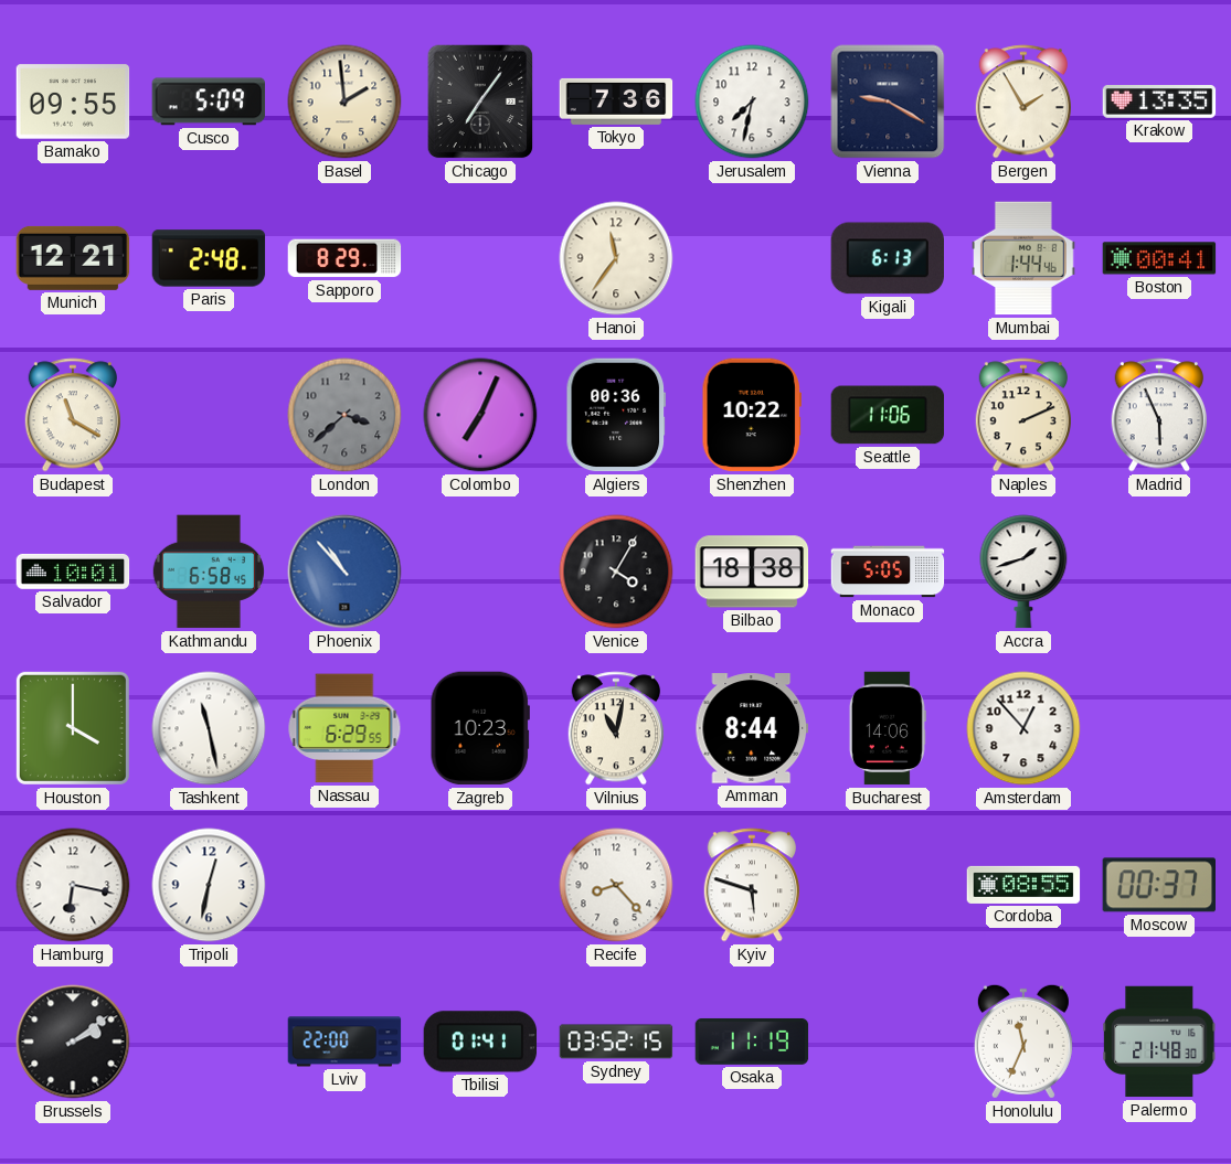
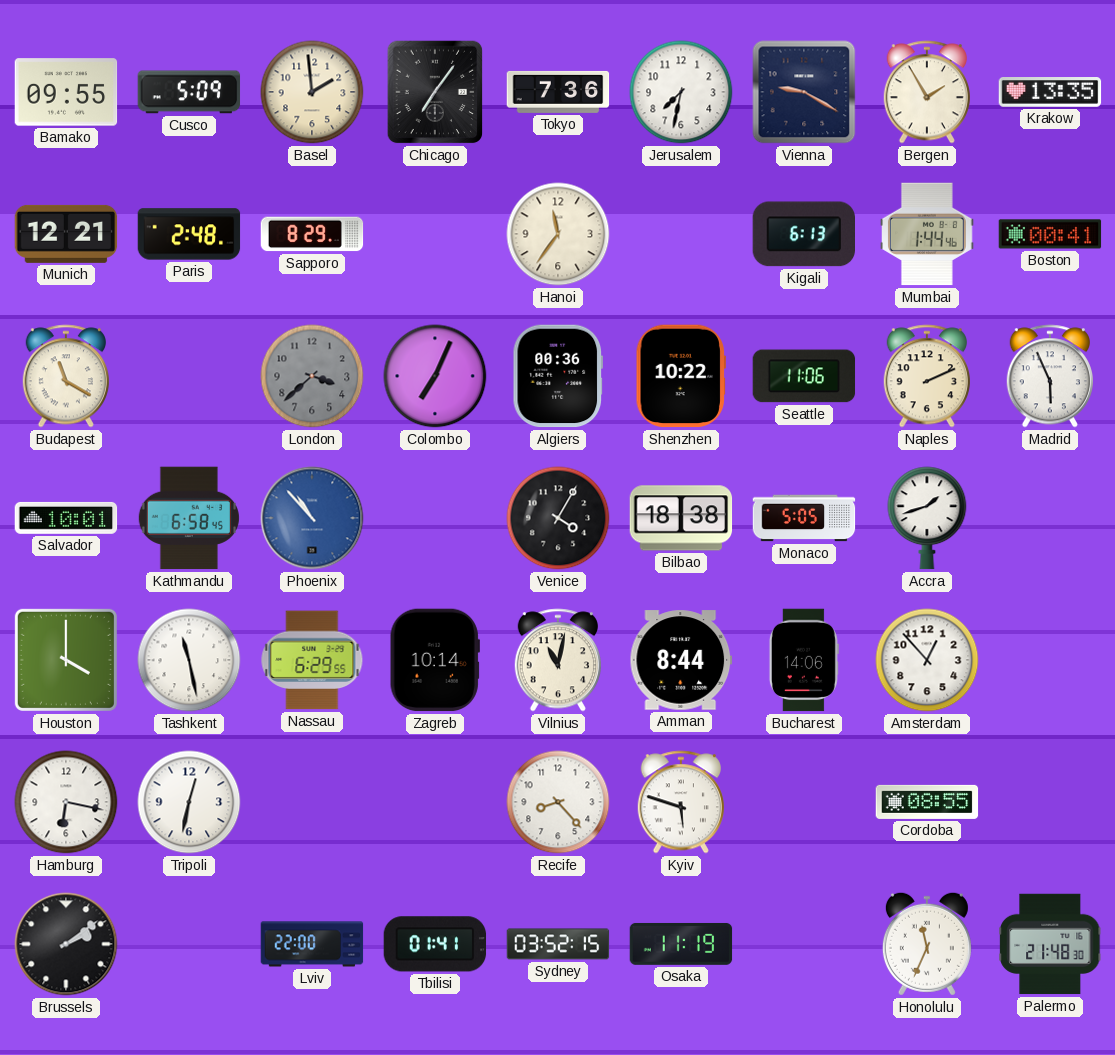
Zagreb: 10:23 -> 10:14 (435, 660)
Moscow: 00:37 -> none (1158, 885)
